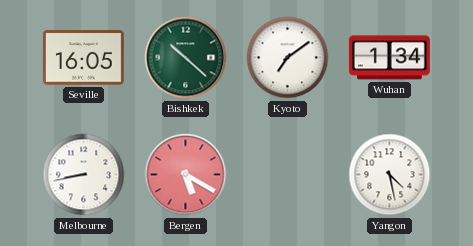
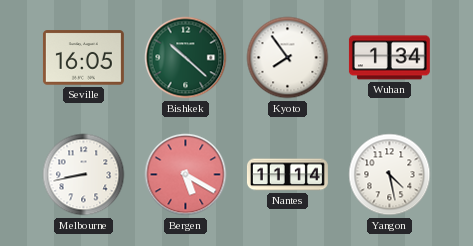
Kyoto: 7:09 -> 7:54 (288, 58)
Nantes: none -> 11:14 (287, 175)
